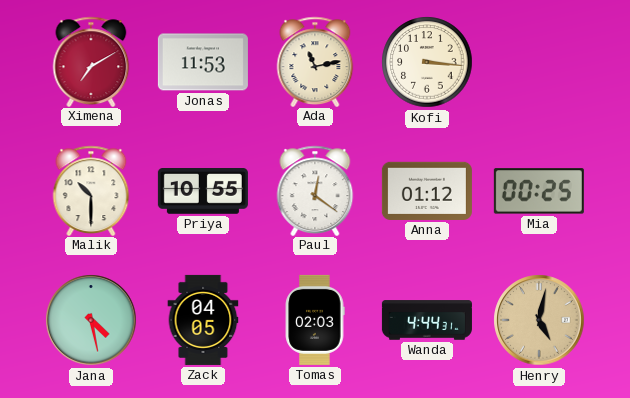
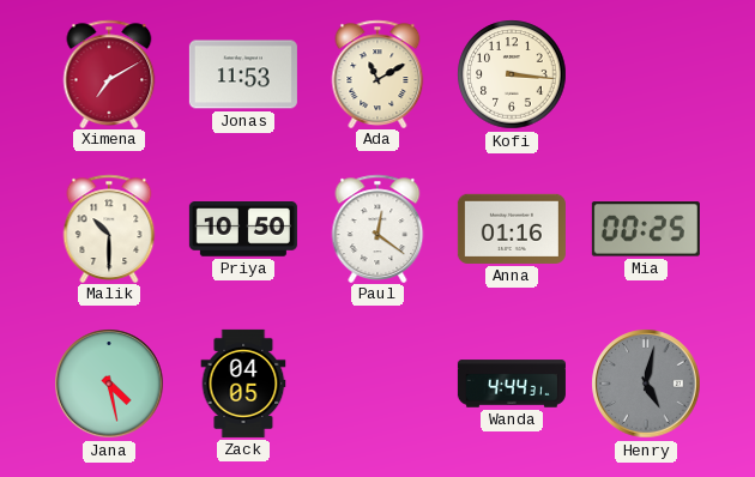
Ada: 11:13 -> 11:10 (377, 73)
Priya: 10:55 -> 10:50 (243, 230)
Anna: 01:12 -> 01:16 (512, 229)
Tomas: 02:03 -> none (315, 320)
Henry dial: champagne -> grey (646, 384)
